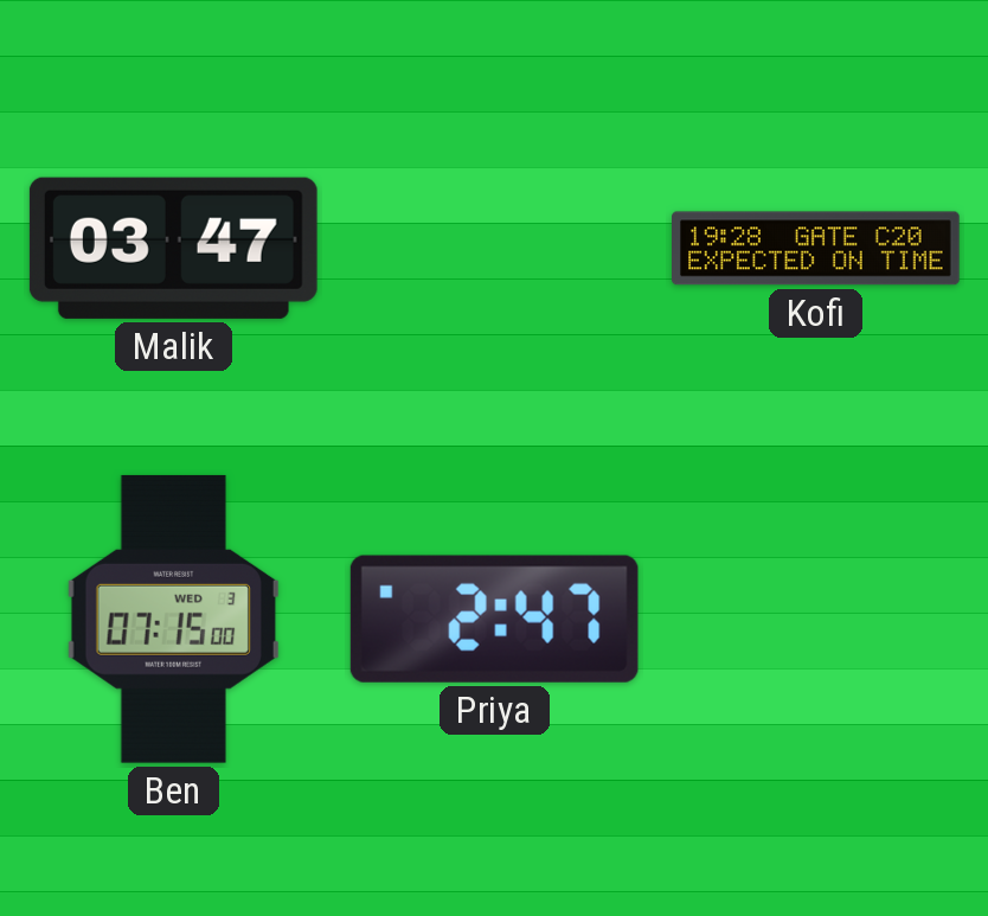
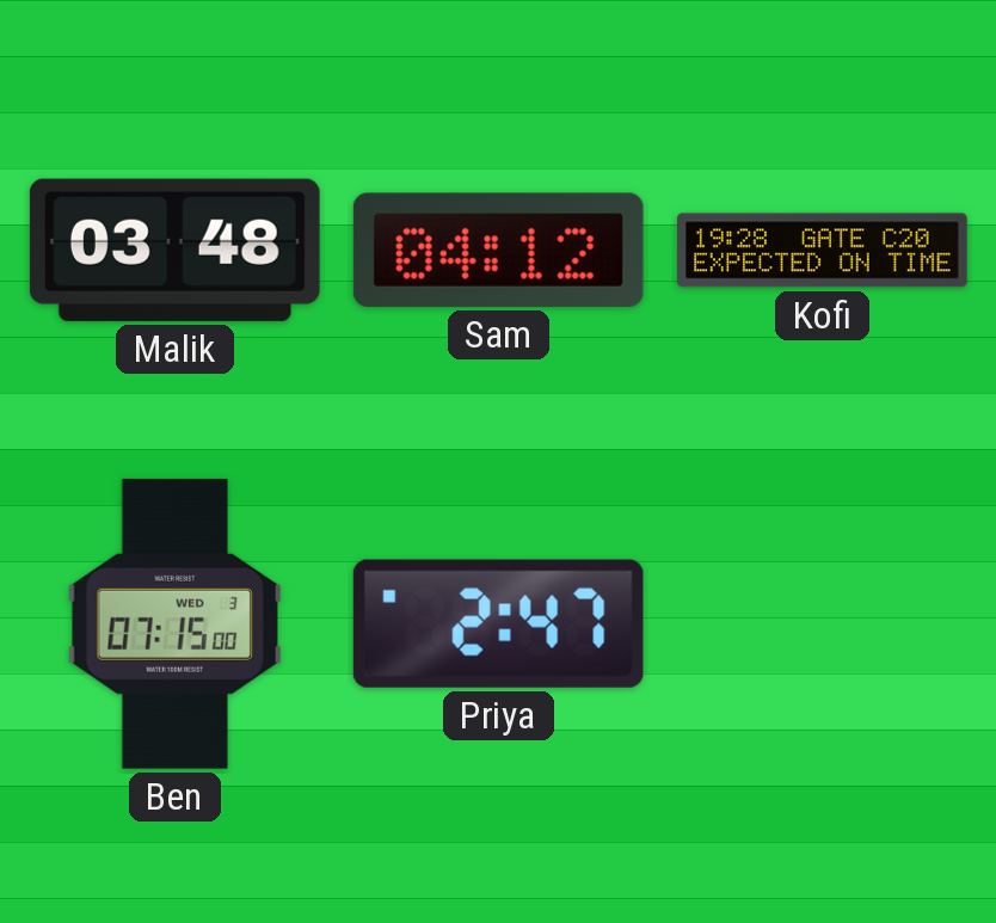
Malik: 03:47 -> 03:48 (174, 250)
Sam: none -> 04:12 (498, 250)
